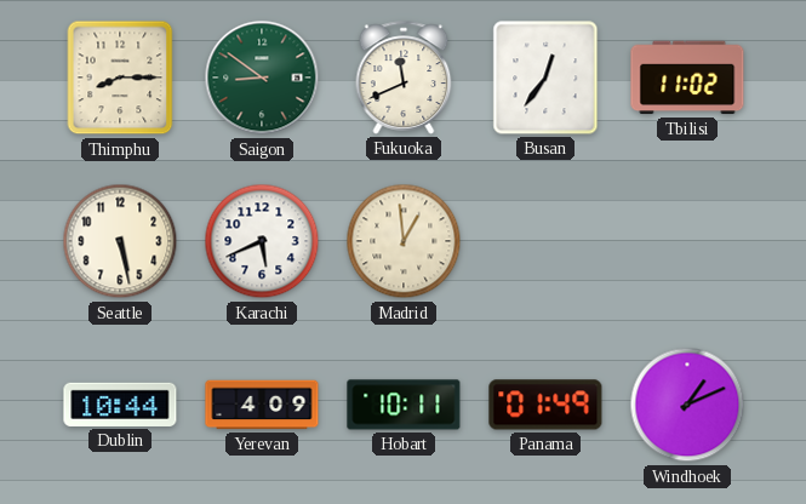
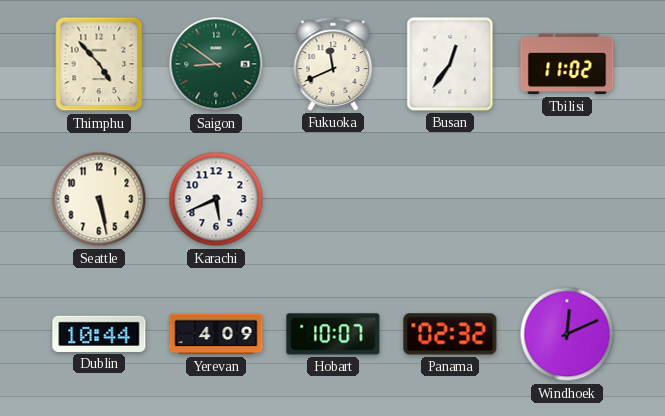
Thimphu: 8:15 -> 4:53 (99, 64)
Madrid: 12:59 -> none (404, 241)
Hobart: 10:11 -> 10:07 (333, 334)
Panama: 01:49 -> 02:32 (450, 334)
Windhoek: 1:11 -> 12:11 (567, 334)
